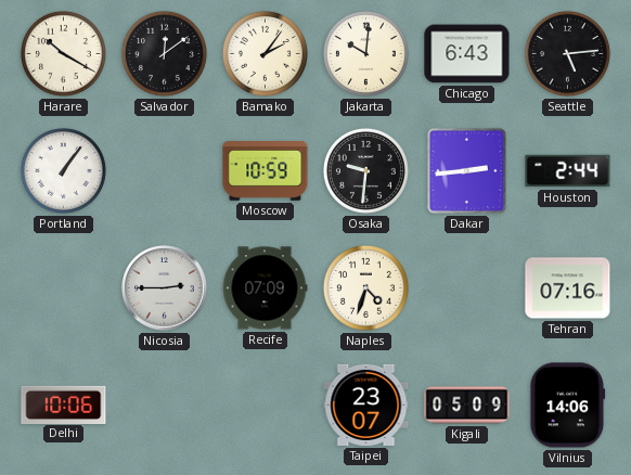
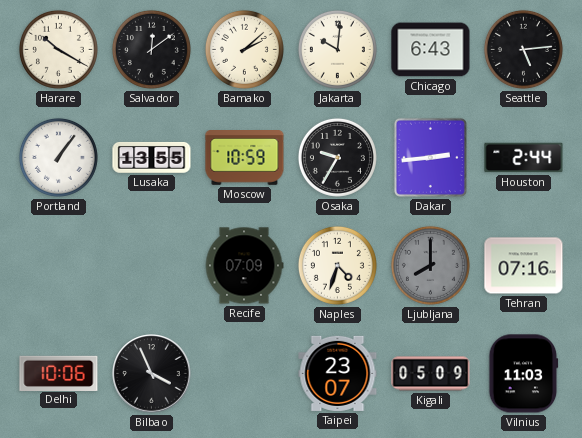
Bamako: 2:06 -> 2:08 (244, 49)
Lusaka: none -> 13:55 (152, 158)
Osaka: 9:31 -> 9:35 (337, 157)
Nicosia: 2:45 -> none (165, 288)
Ljubljana: none -> 8:00 (430, 265)
Bilbao: none -> 3:56 (152, 374)
Vilnius: 14:06 -> 11:03 (524, 374)
